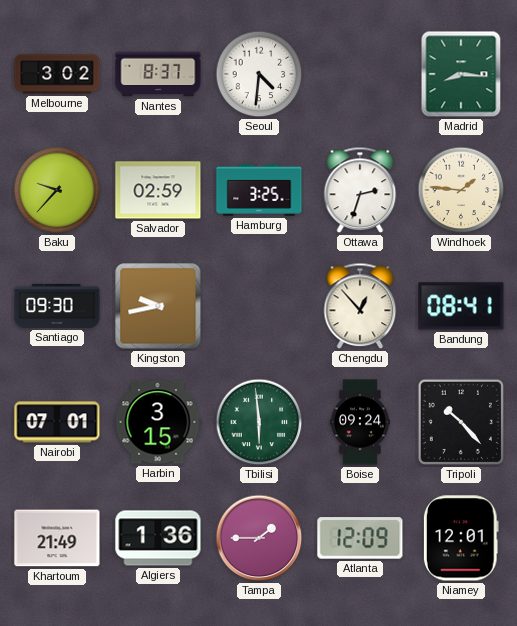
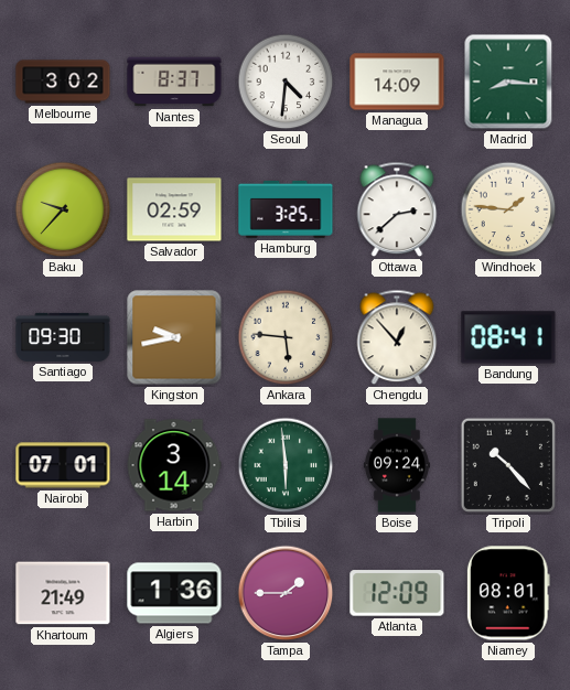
Managua: none -> 14:09 (397, 82)
Ottawa: 2:33 -> 2:38 (397, 209)
Ankara: none -> 5:46 (286, 337)
Harbin: 3:15 -> 3:14 (174, 465)
Niamey: 12:01 -> 08:01 (508, 593)
